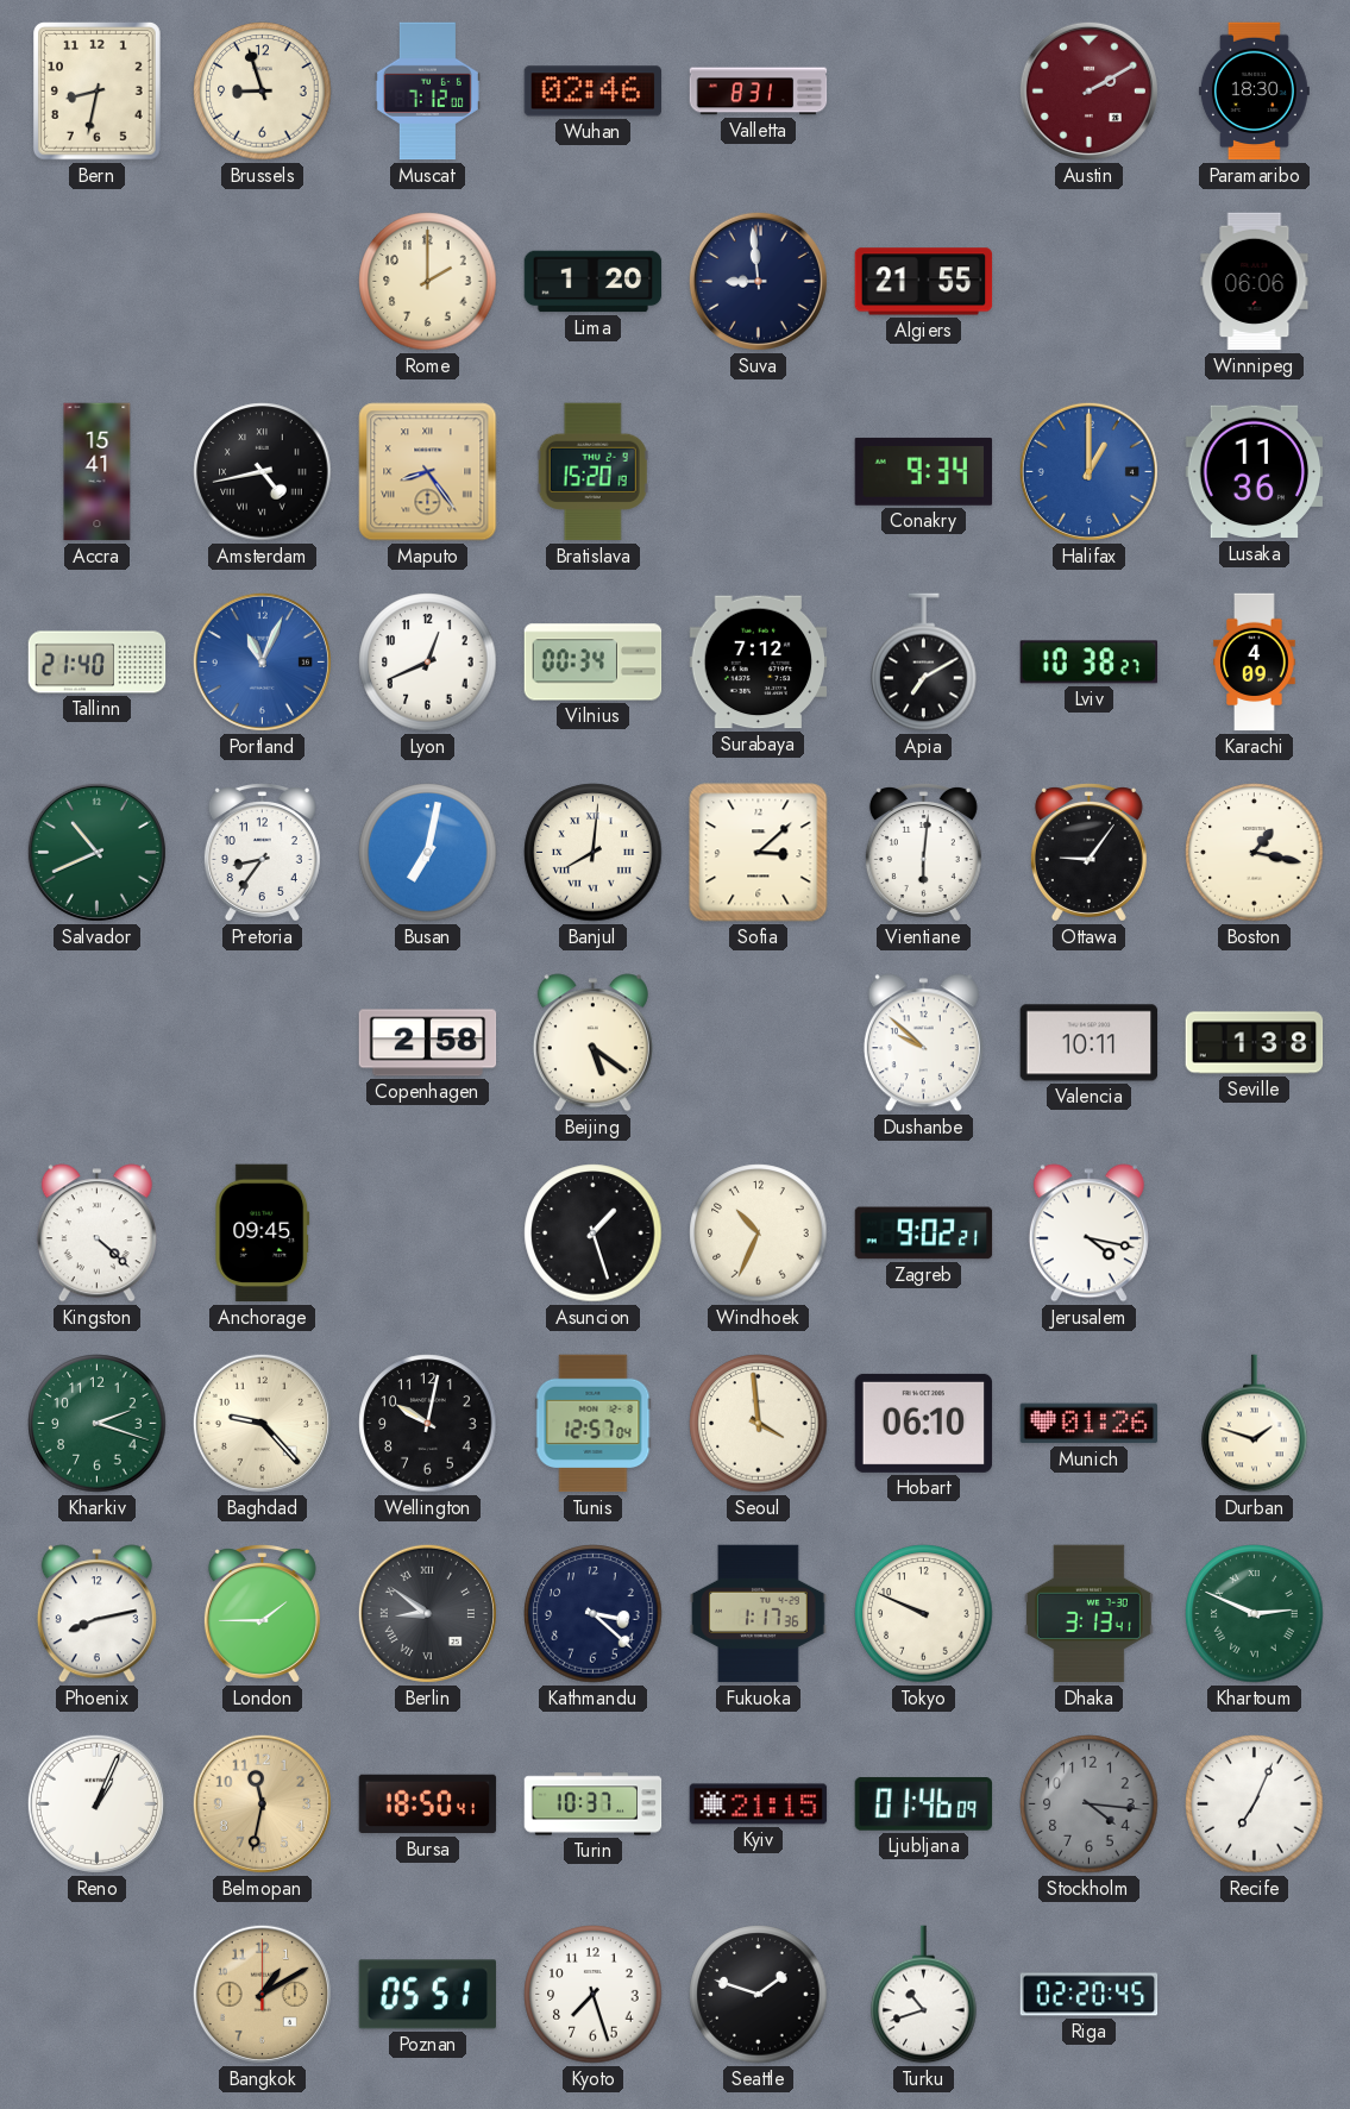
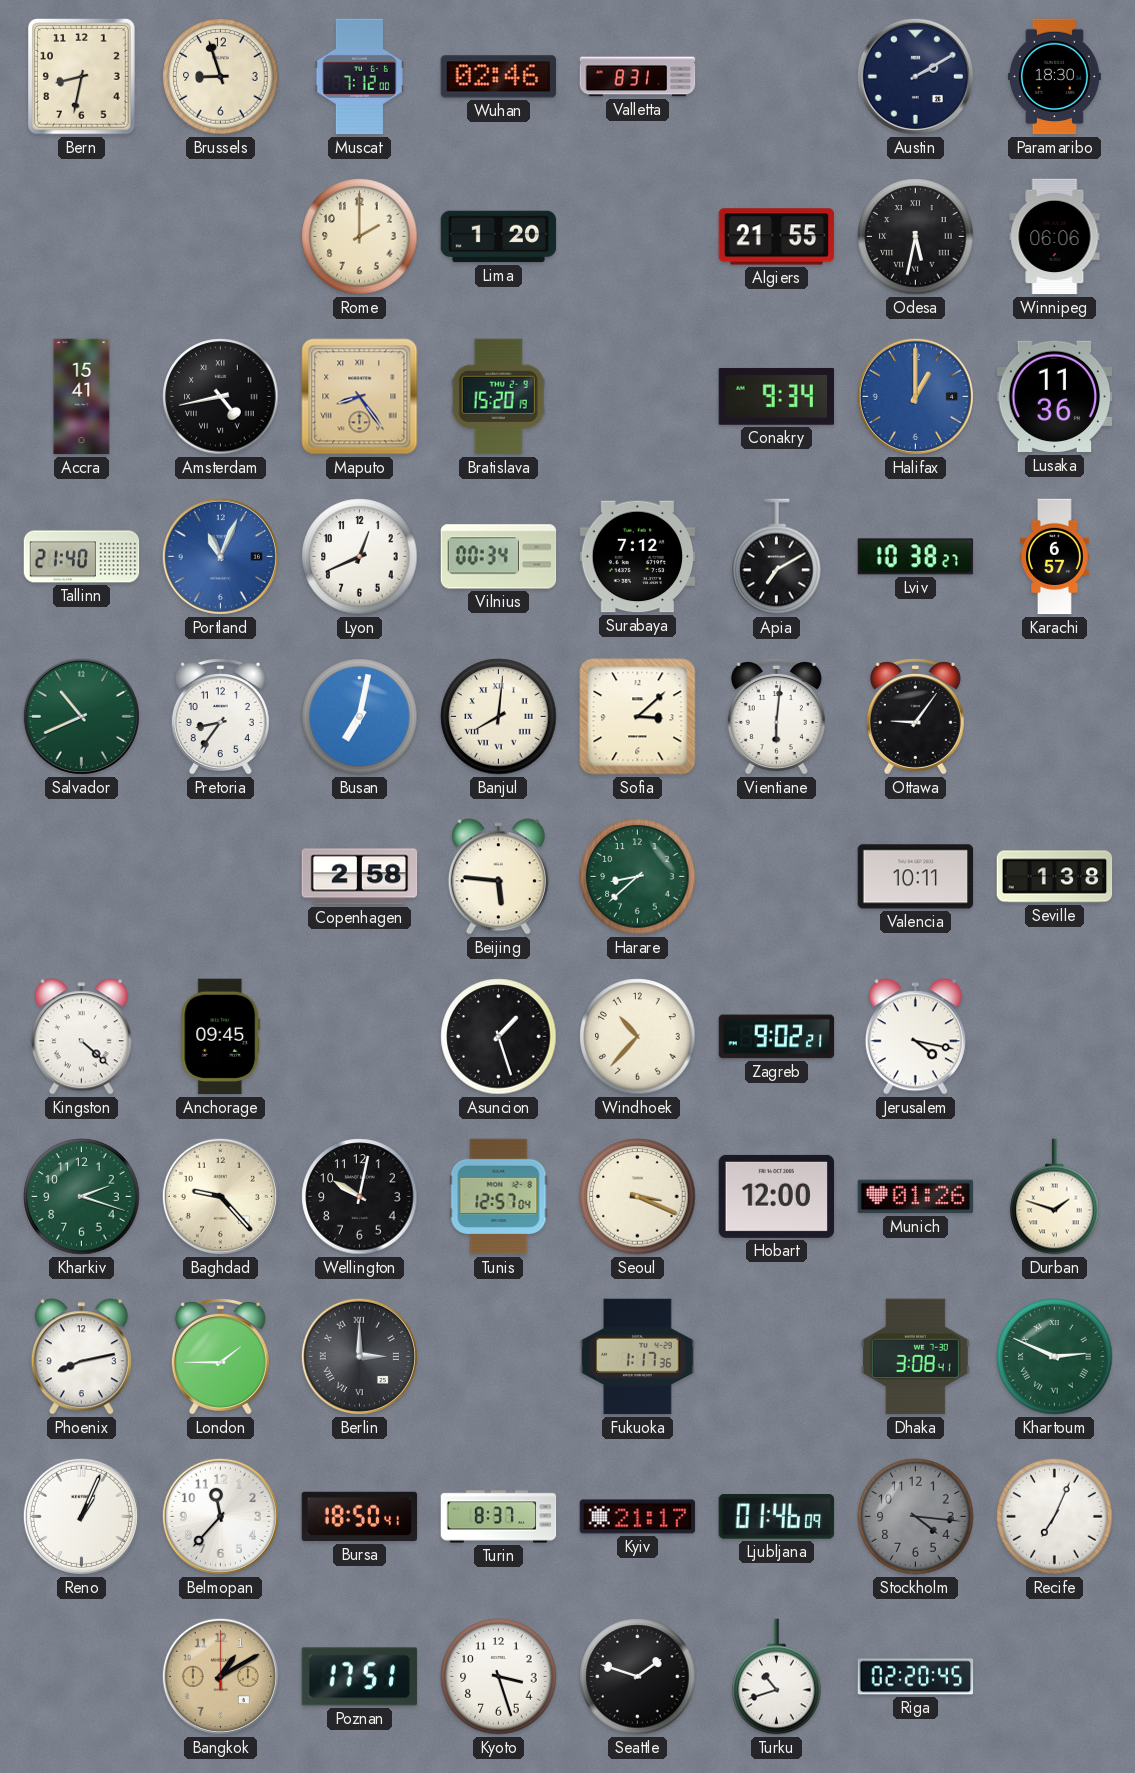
Austin dial: burgundy -> navy (915, 76)
Suva: 8:59 -> none (758, 281)
Odesa: none -> 5:32 (916, 237)
Karachi: 4:09 -> 6:57 (1055, 557)
Boston: 1:17 -> none (1255, 853)
Beijing: 5:21 -> 5:46 (498, 877)
Harare: none -> 8:38 (638, 877)
Dushanbe: 9:52 -> none (923, 1043)
Windhoek: 10:34 -> 10:37 (638, 1037)
Seoul: 3:59 -> 3:19 (638, 1197)
Hobart: 06:10 -> 12:00 (777, 1196)
Berlin: 8:51 -> 3:00 (359, 1356)
Kathmandu: 3:22 -> none (594, 1614)
Tokyo: 9:49 -> none (924, 1614)
Dhaka: 3:13 -> 3:08 (915, 1357)
Belmopan: 11:32 -> 11:37 (220, 1516)
Belmopan dial: champagne -> white (220, 1516)
Turin: 10:37 -> 8:37 (499, 1517)
Kyiv: 21:15 -> 21:17 (638, 1517)
Poznan: 05:51 -> 17:51 (360, 1677)
Kyoto: 7:27 -> 3:27 (499, 1677)
